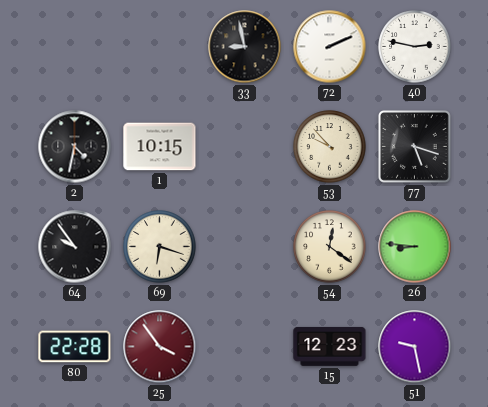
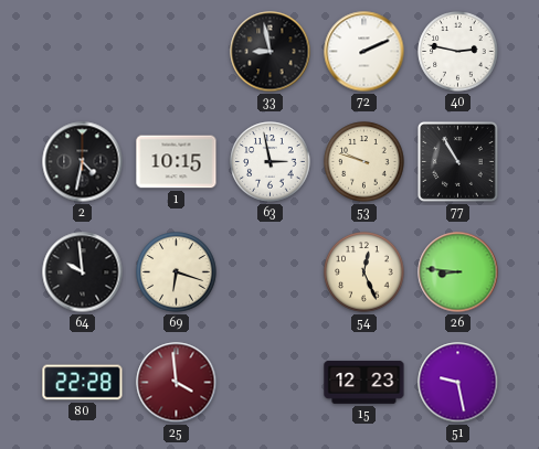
63: none -> 2:58 (271, 162)
53: 9:53 -> 9:48 (364, 162)
77: 5:18 -> 10:55 (457, 161)
64: 9:54 -> 9:59 (83, 272)
54: 12:21 -> 12:26 (364, 272)
25: 3:54 -> 3:59 (177, 383)
